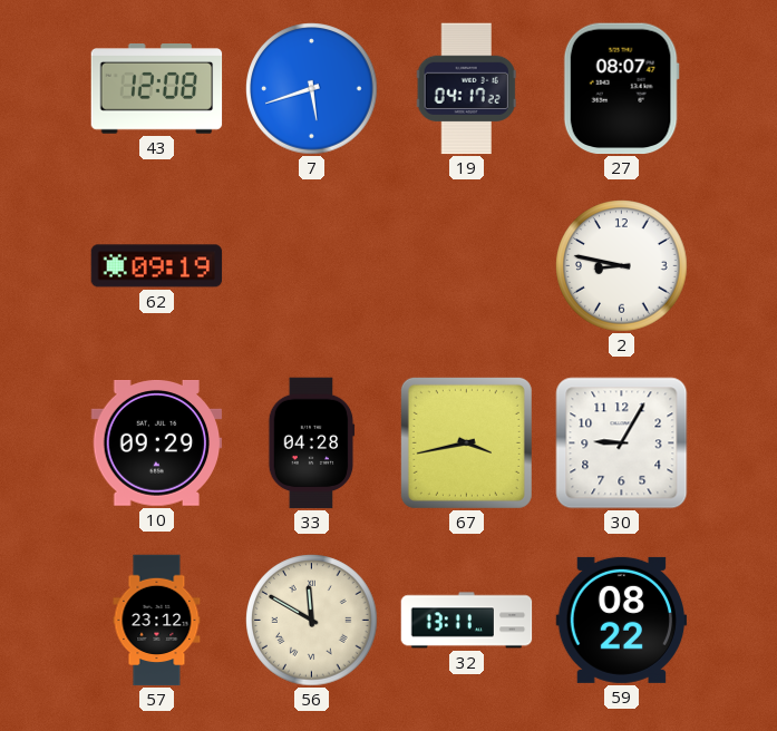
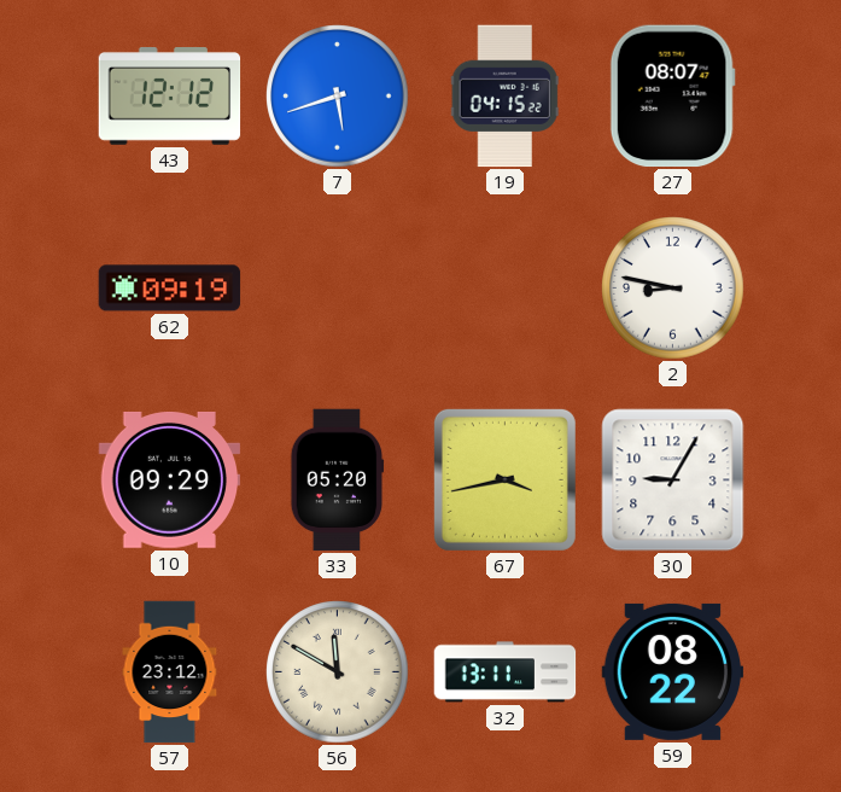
43: 12:08 -> 12:12 (170, 97)
19: 04:17 -> 04:15 (504, 97)
33: 04:28 -> 05:20 (338, 481)
